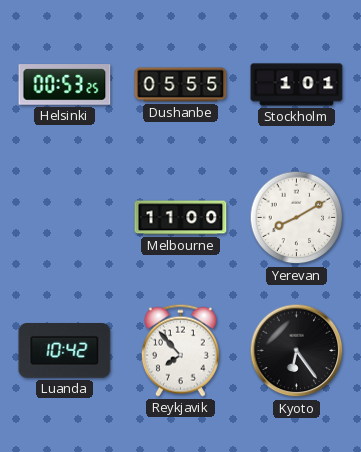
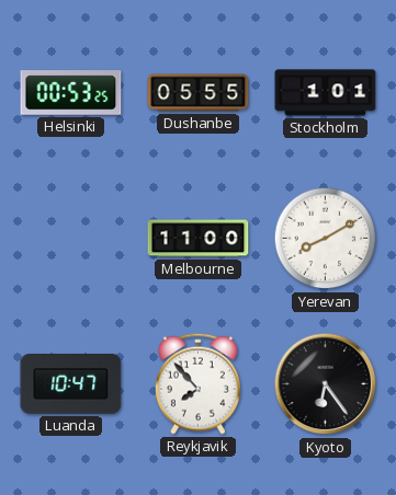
Luanda: 10:42 -> 10:47 (71, 384)
